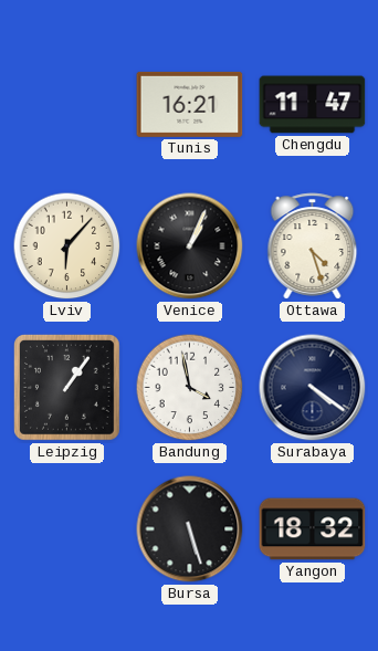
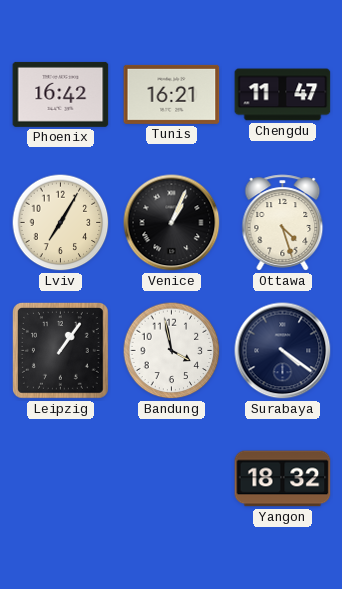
Phoenix: none -> 16:42 (61, 94)
Lviv: 6:07 -> 7:05 (61, 223)
Bursa: 5:27 -> none (190, 529)
